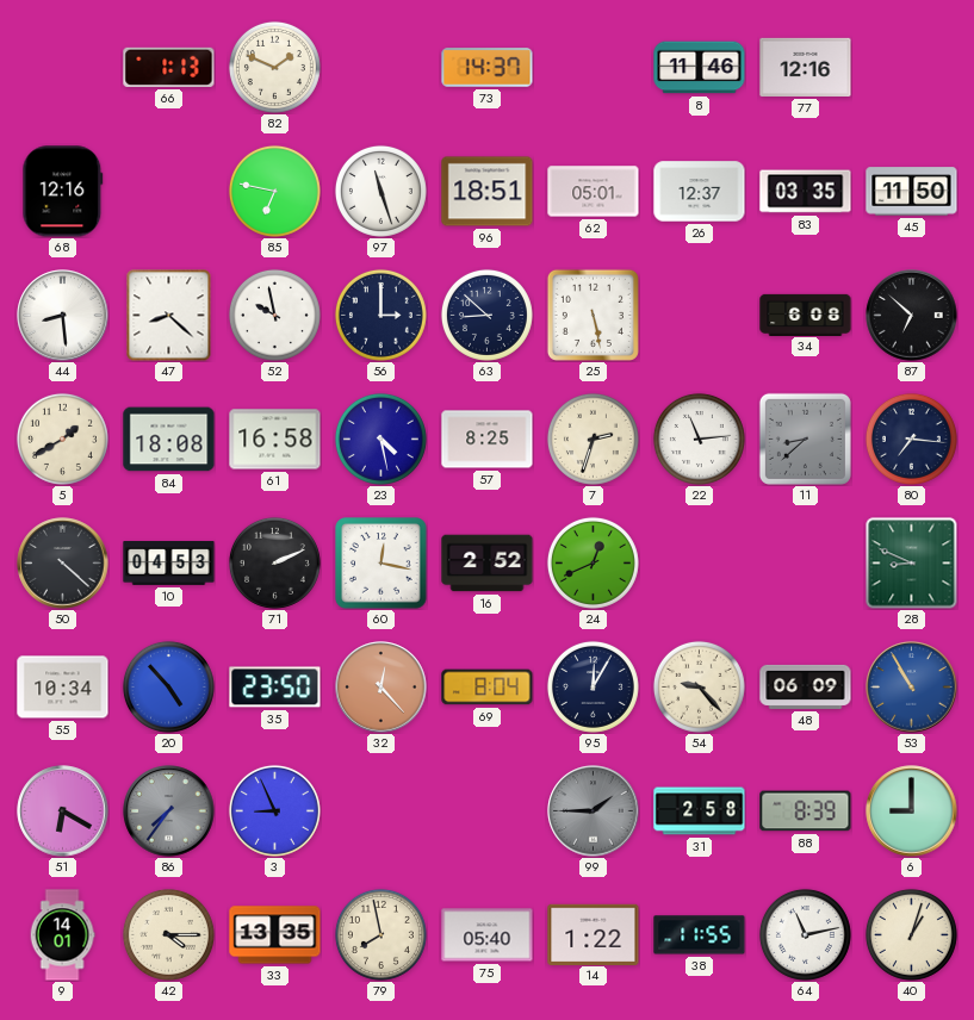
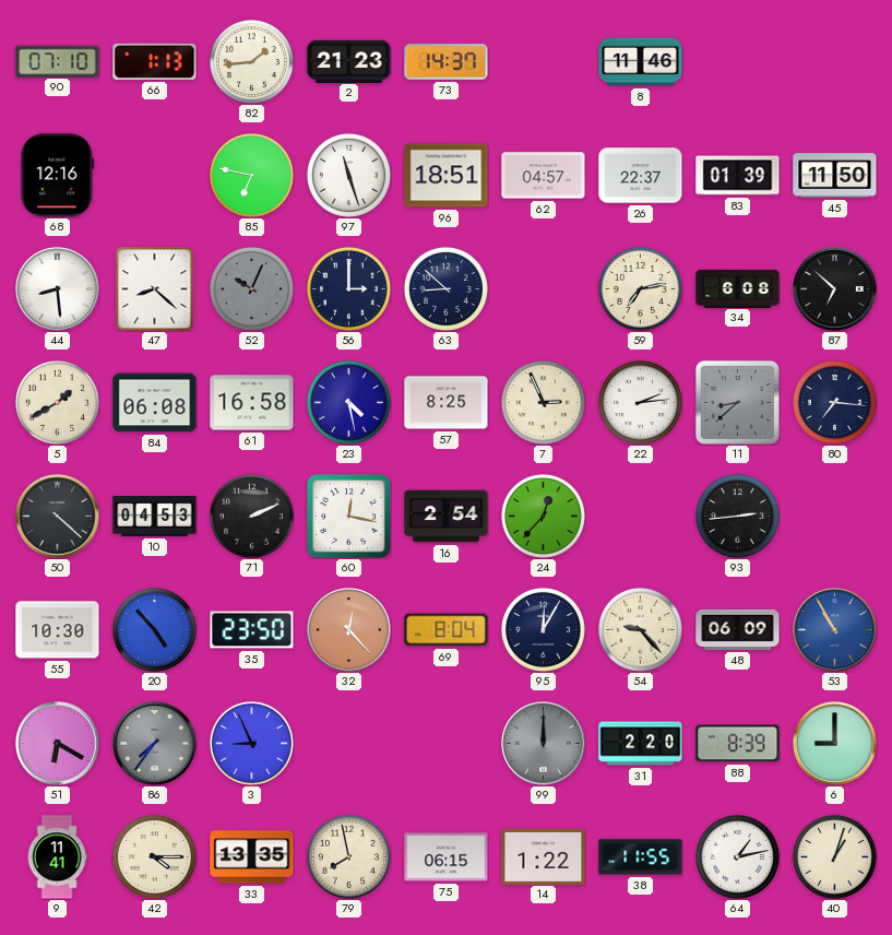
90: none -> 07:10 (58, 61)
82: 1:49 -> 1:44 (251, 61)
2: none -> 21:23 (349, 61)
77: 12:16 -> none (806, 67)
62: 05:01 -> 04:57 (544, 176)
26: 12:37 -> 22:37 (641, 176)
83: 03:35 -> 01:39 (738, 176)
52: 9:58 -> 10:04 (251, 288)
52 dial: white -> grey (251, 288)
25: 5:28 -> none (593, 315)
59: none -> 7:13 (640, 288)
84: 18:08 -> 06:08 (155, 403)
7: 2:33 -> 2:56 (543, 402)
22: 11:14 -> 2:14 (640, 402)
16: 2:52 -> 2:54 (447, 517)
24: 12:41 -> 12:37 (543, 516)
93: none -> 2:44 (737, 516)
28: 8:49 -> none (912, 564)
55: 10:34 -> 10:30 (58, 630)
99: 1:45 -> 12:00 (544, 744)
31: 2:58 -> 2:20 (641, 744)
9: 14:01 -> 11:41 (57, 857)
75: 05:40 -> 06:15 (447, 857)
64: 11:13 -> 1:13 (737, 856)
